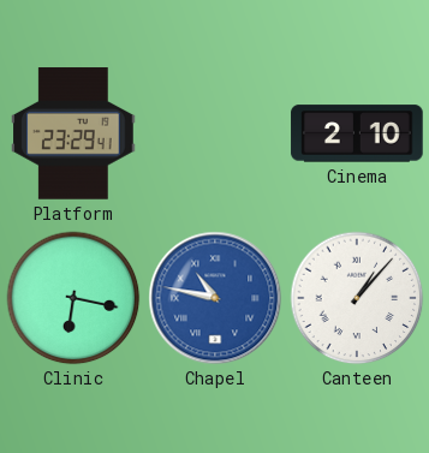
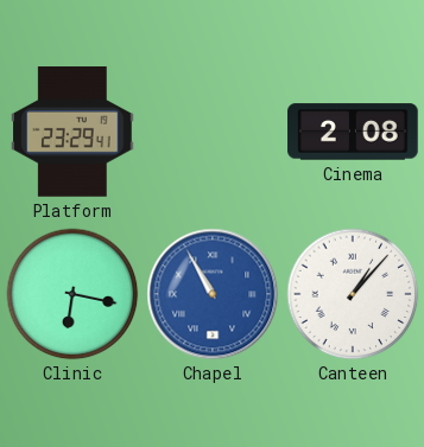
Cinema: 2:10 -> 2:08 (353, 132)
Chapel: 10:47 -> 10:55 (213, 294)
